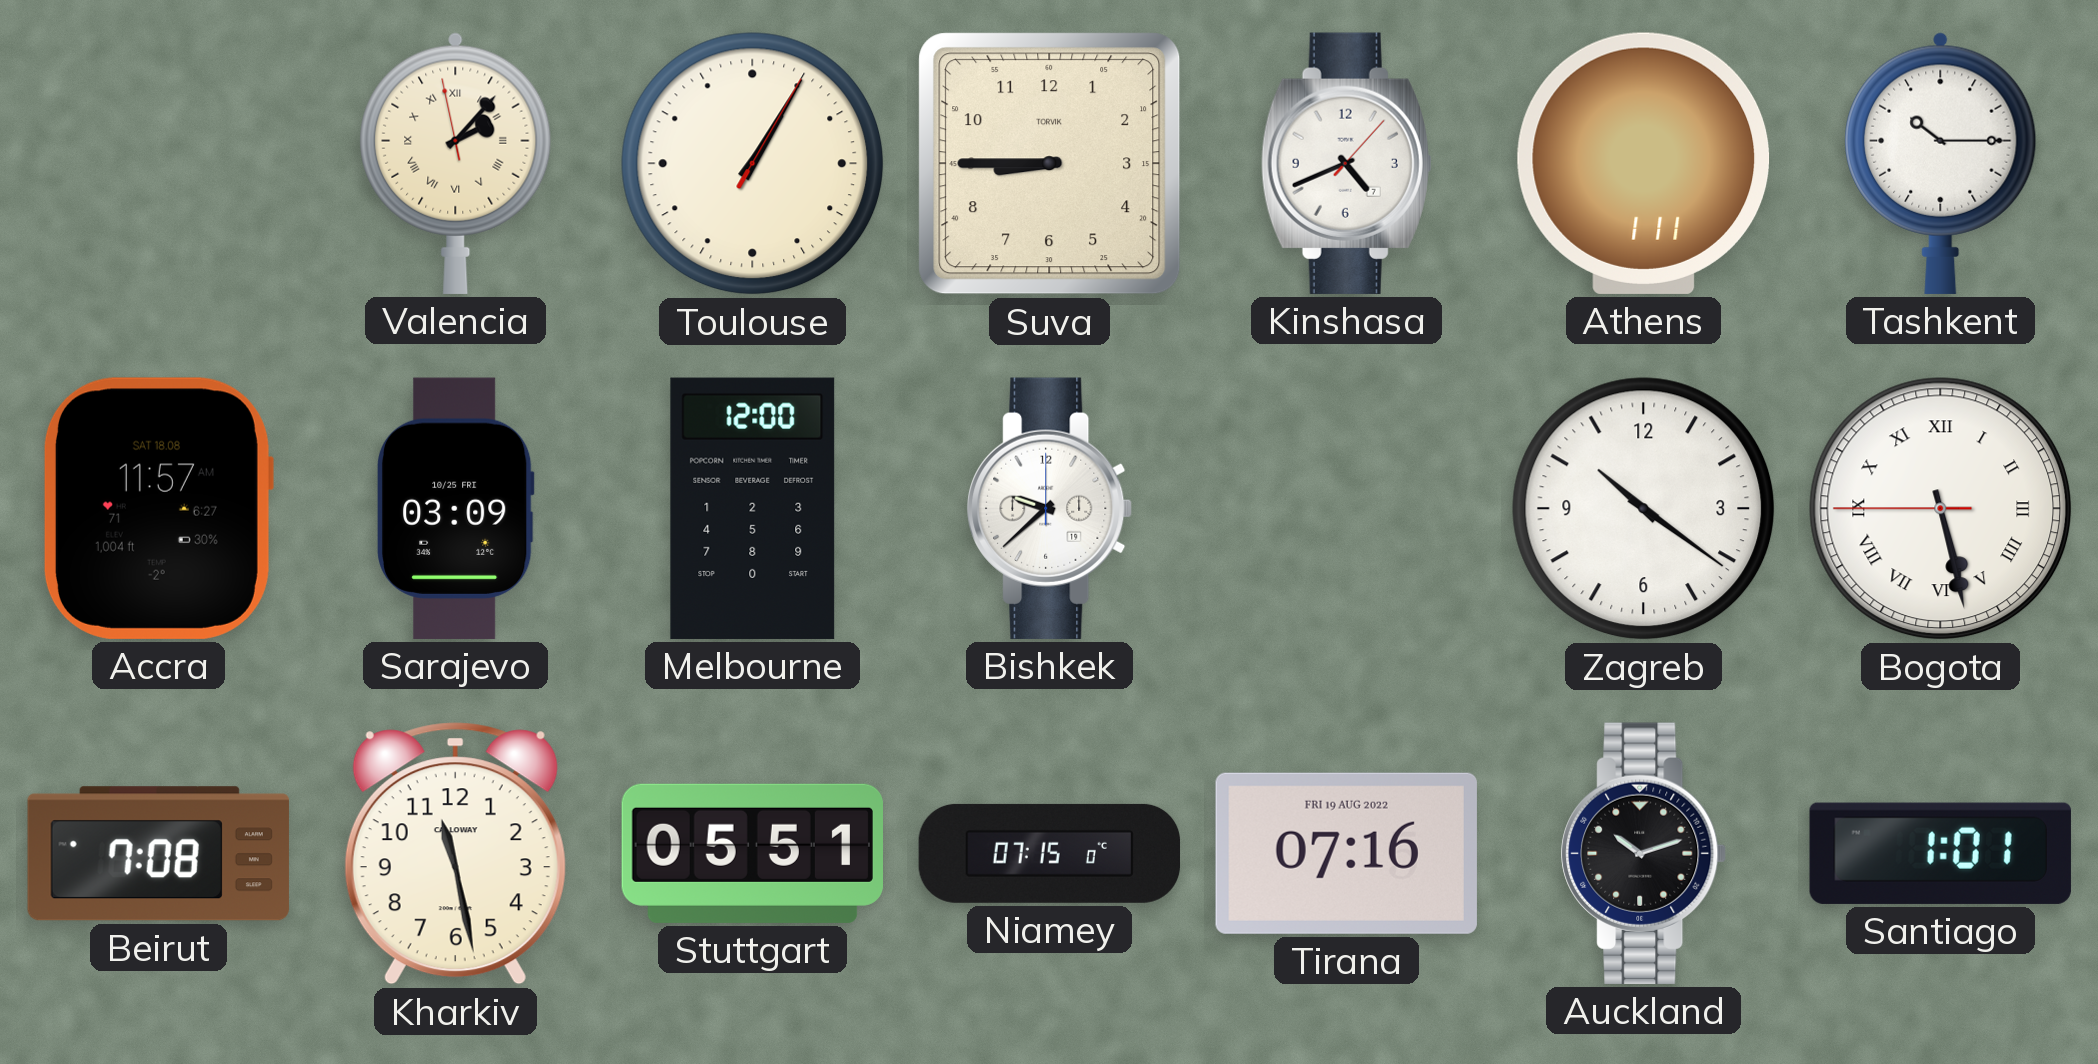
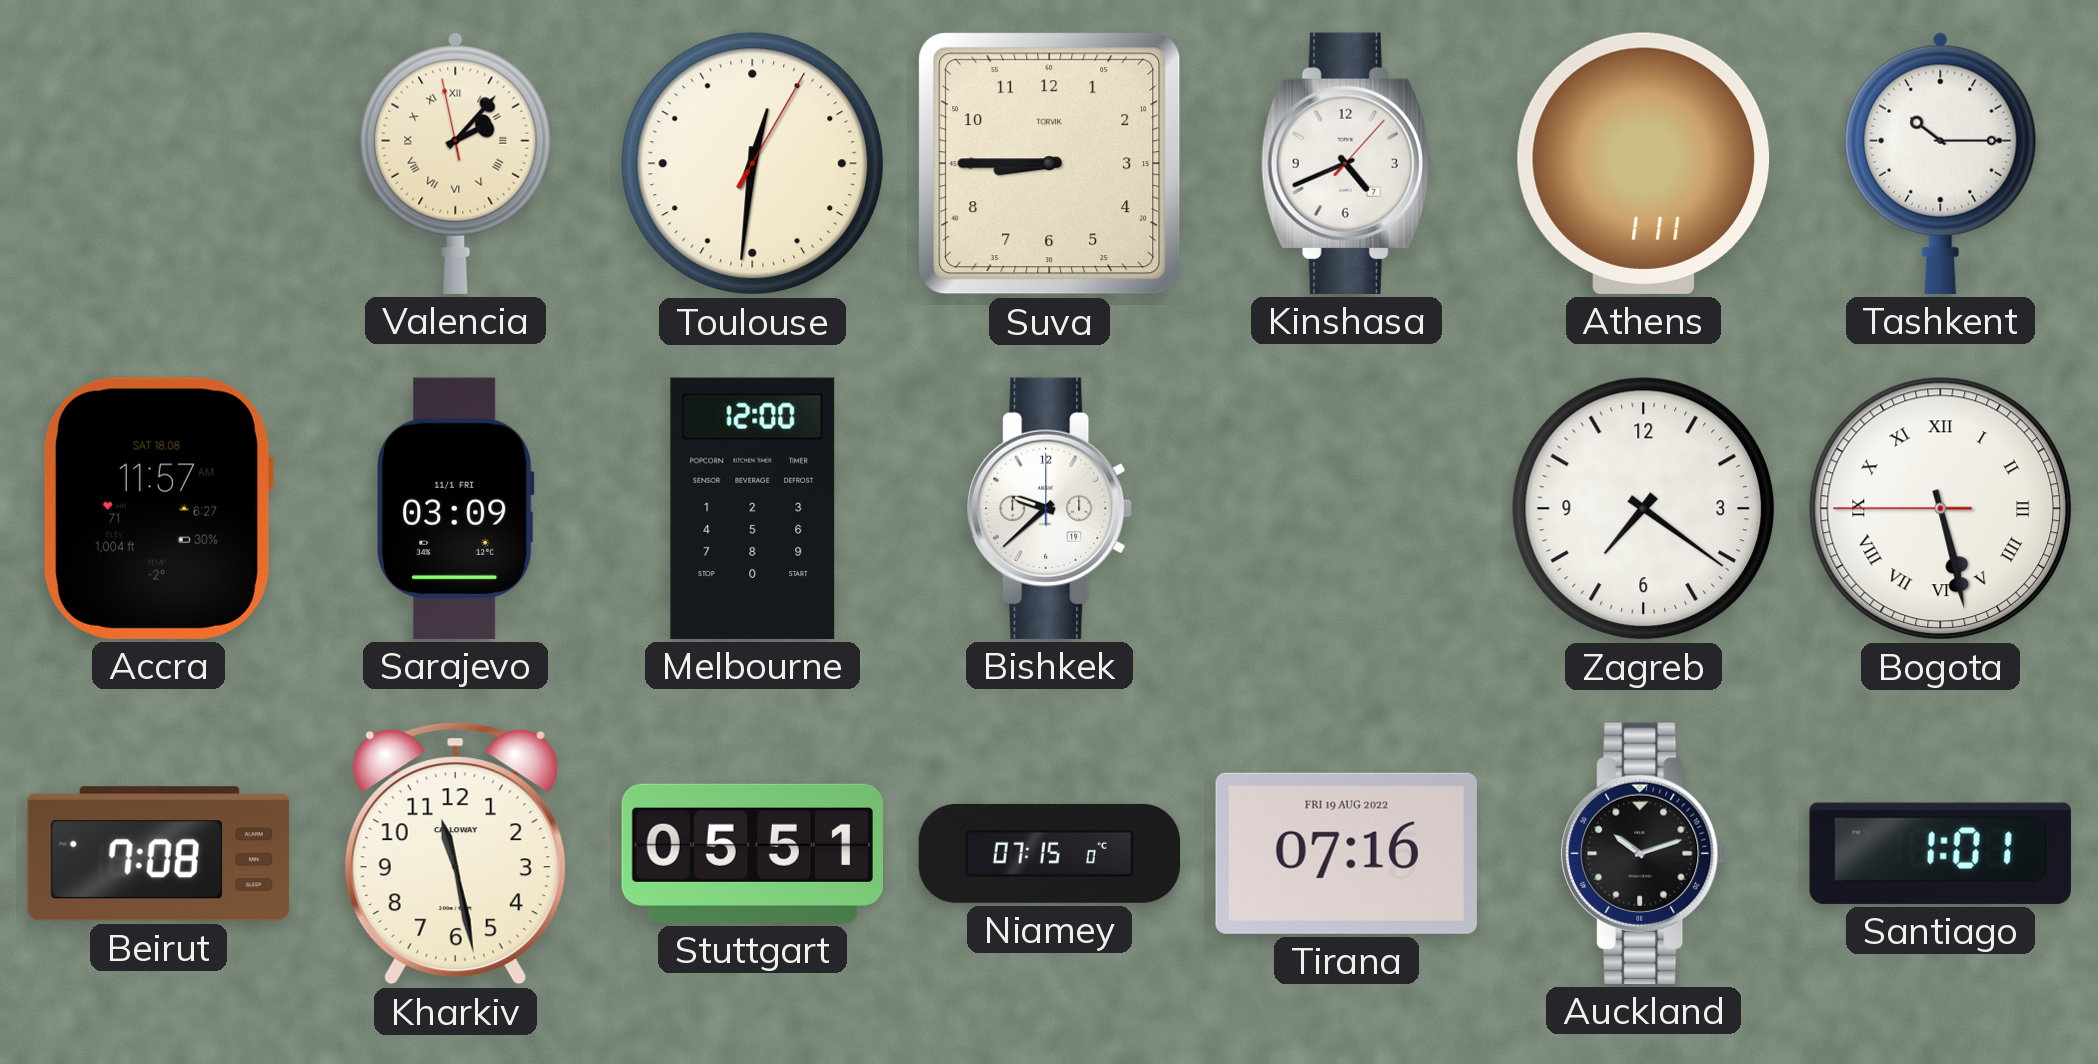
Toulouse: 1:05 -> 12:31 (753, 164)
Sarajevo date: 10/25 FRI -> 11/1 FRI (455, 508)
Zagreb: 10:21 -> 7:21 (1644, 509)
